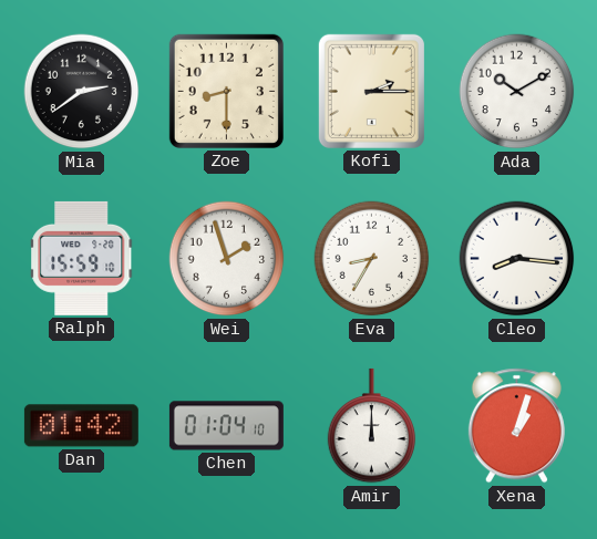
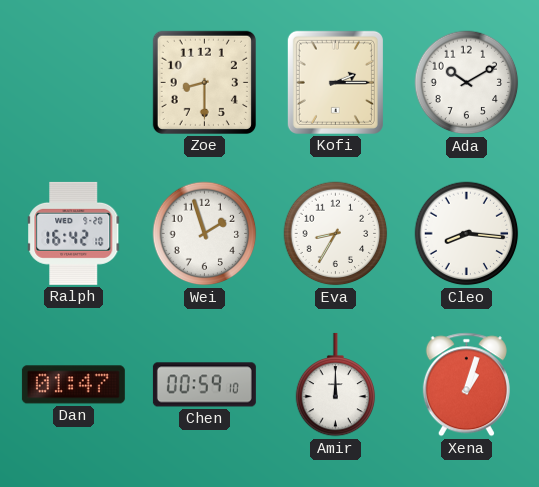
Mia: 2:39 -> none (82, 92)
Ralph: 15:59 -> 16:42 (74, 233)
Dan: 01:42 -> 01:47 (73, 385)
Chen: 01:04 -> 00:59 (204, 385)
